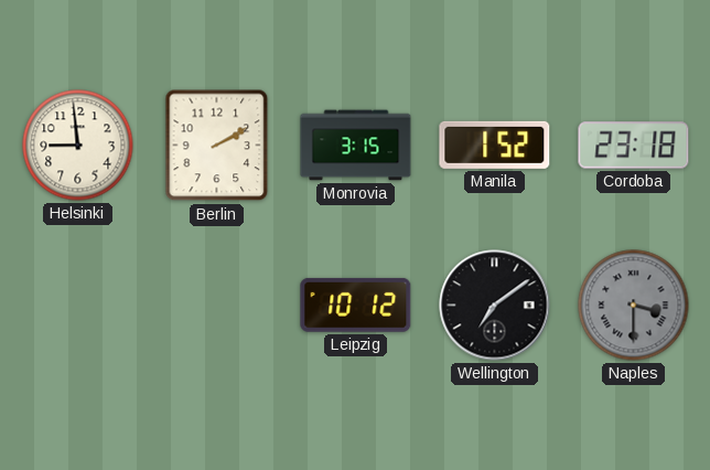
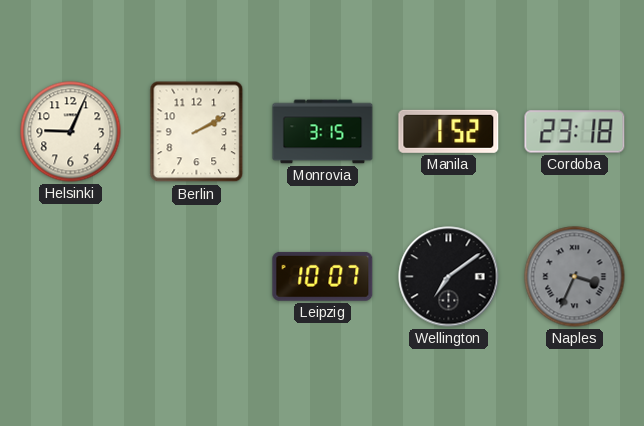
Helsinki: 8:59 -> 9:04 (71, 132)
Leipzig: 10:12 -> 10:07 (323, 276)
Naples: 3:30 -> 3:34 (575, 277)
